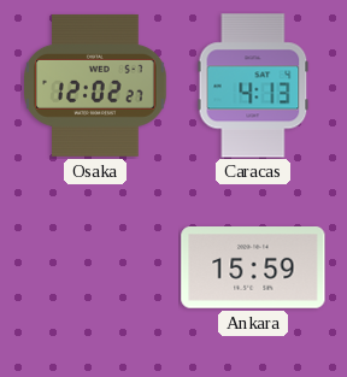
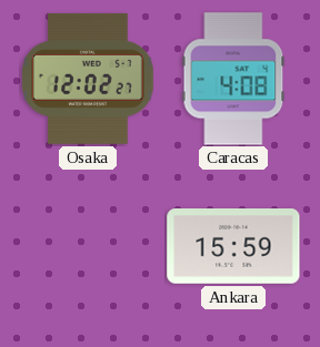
Caracas: 4:13 -> 4:08 (233, 79)
